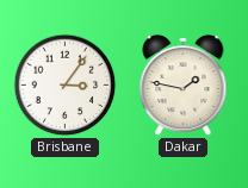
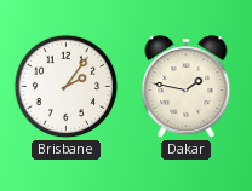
Brisbane: 3:06 -> 2:06 (67, 87)
